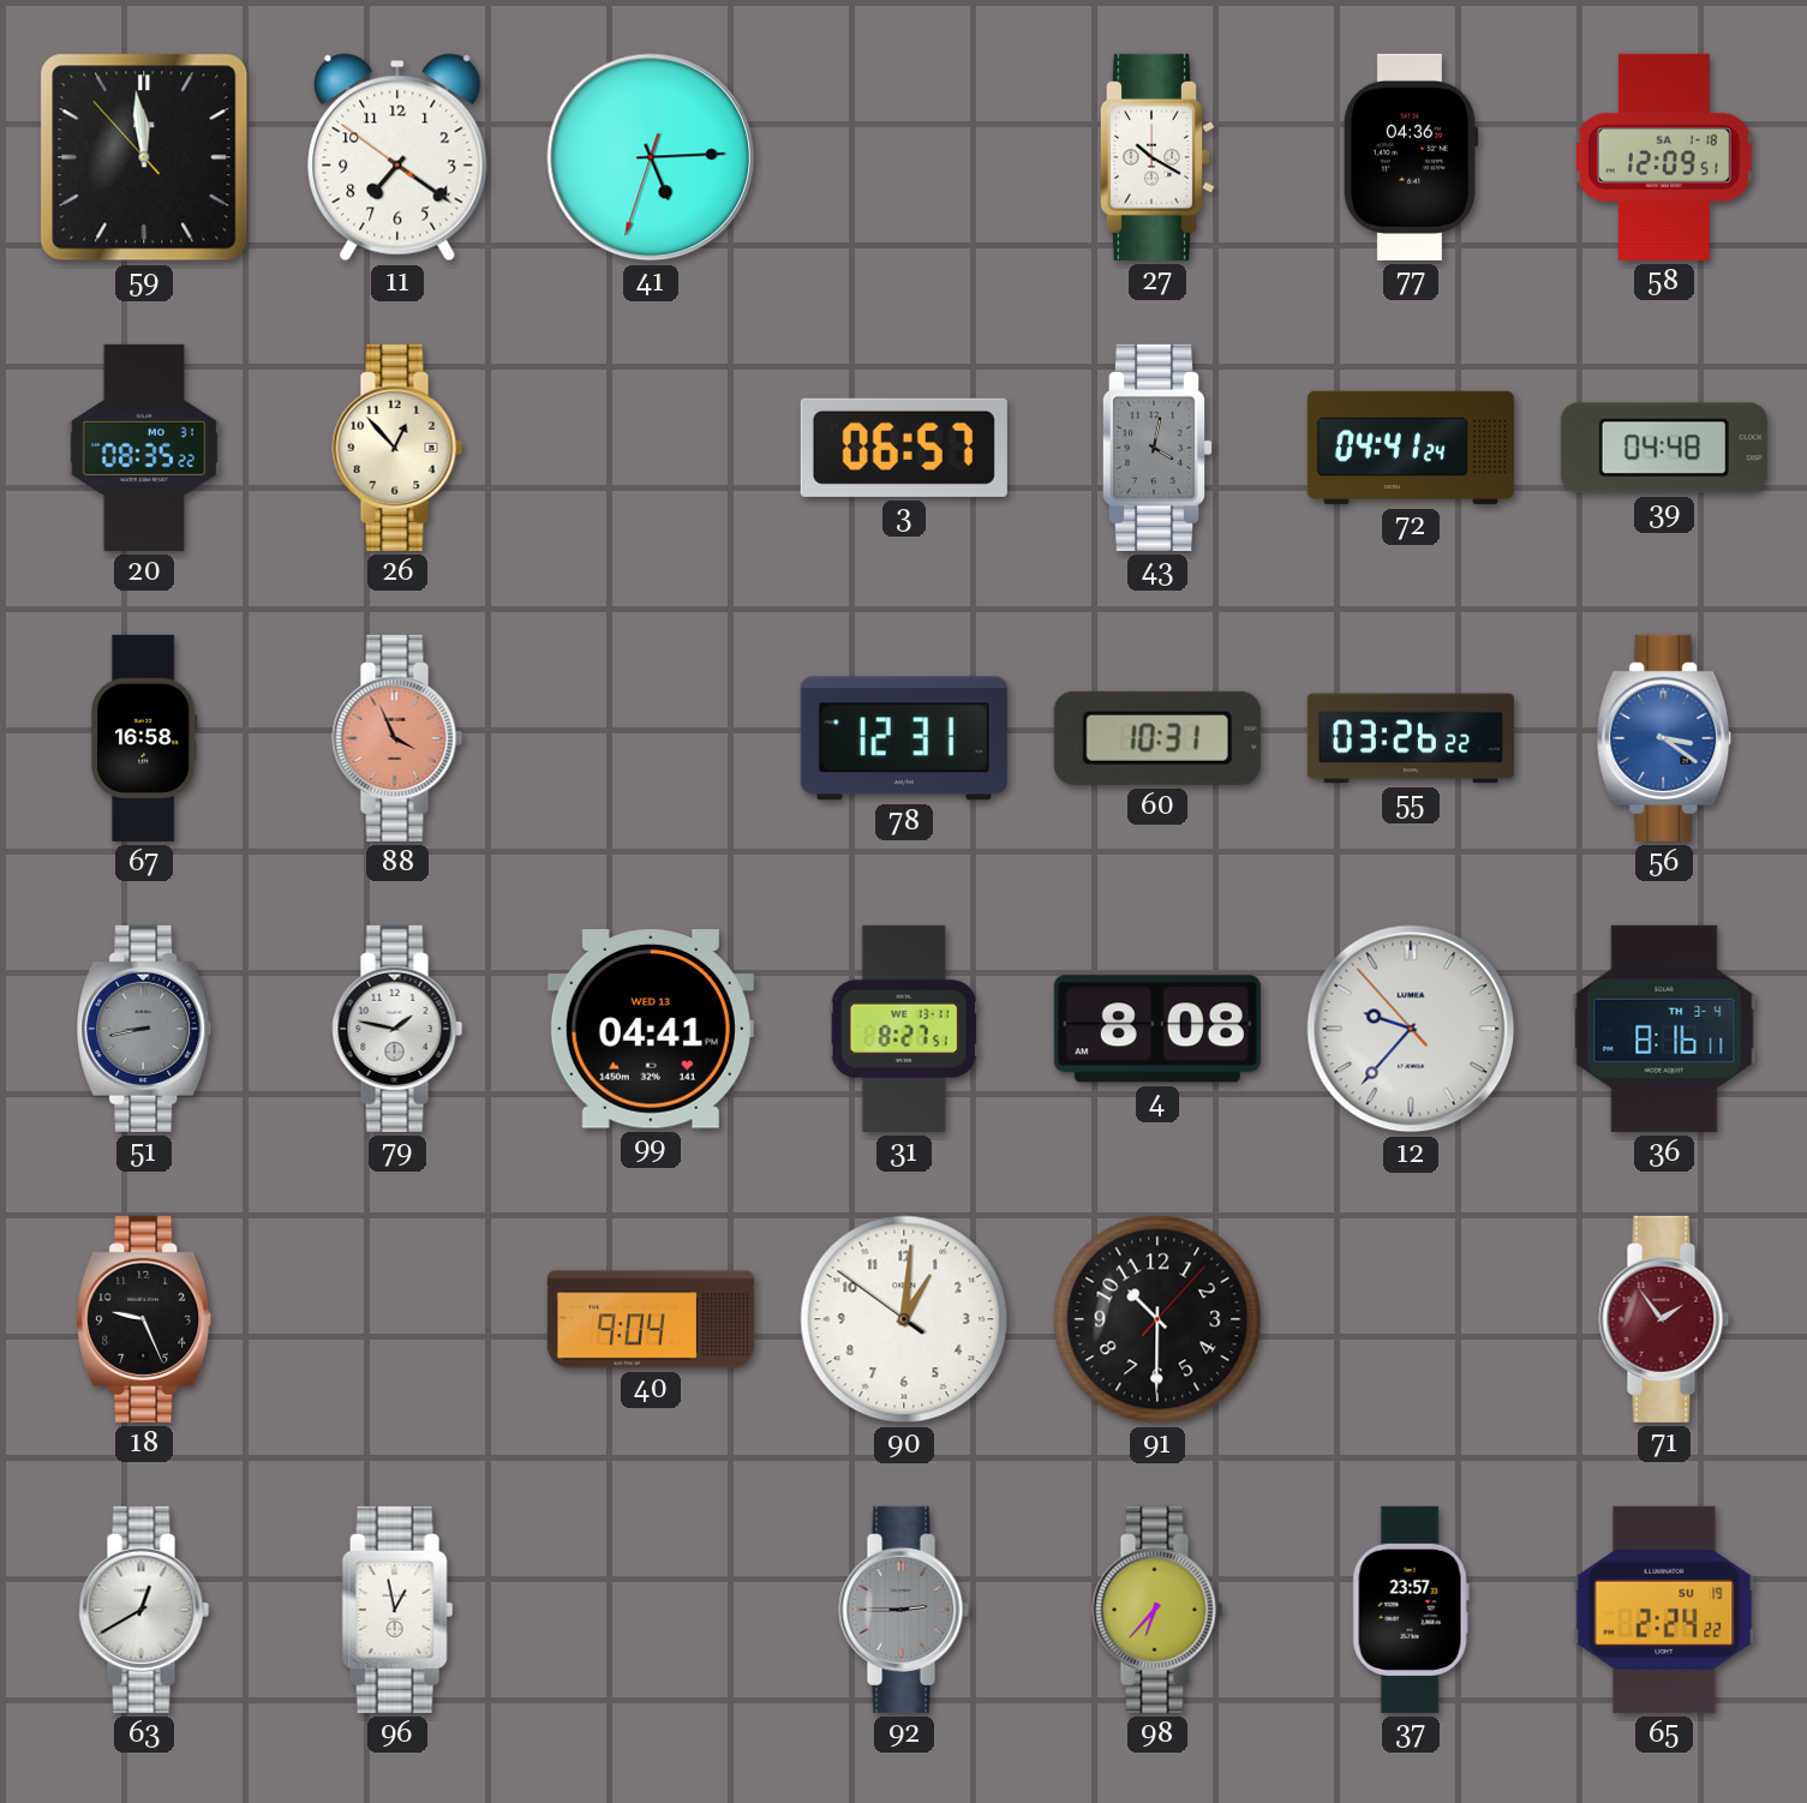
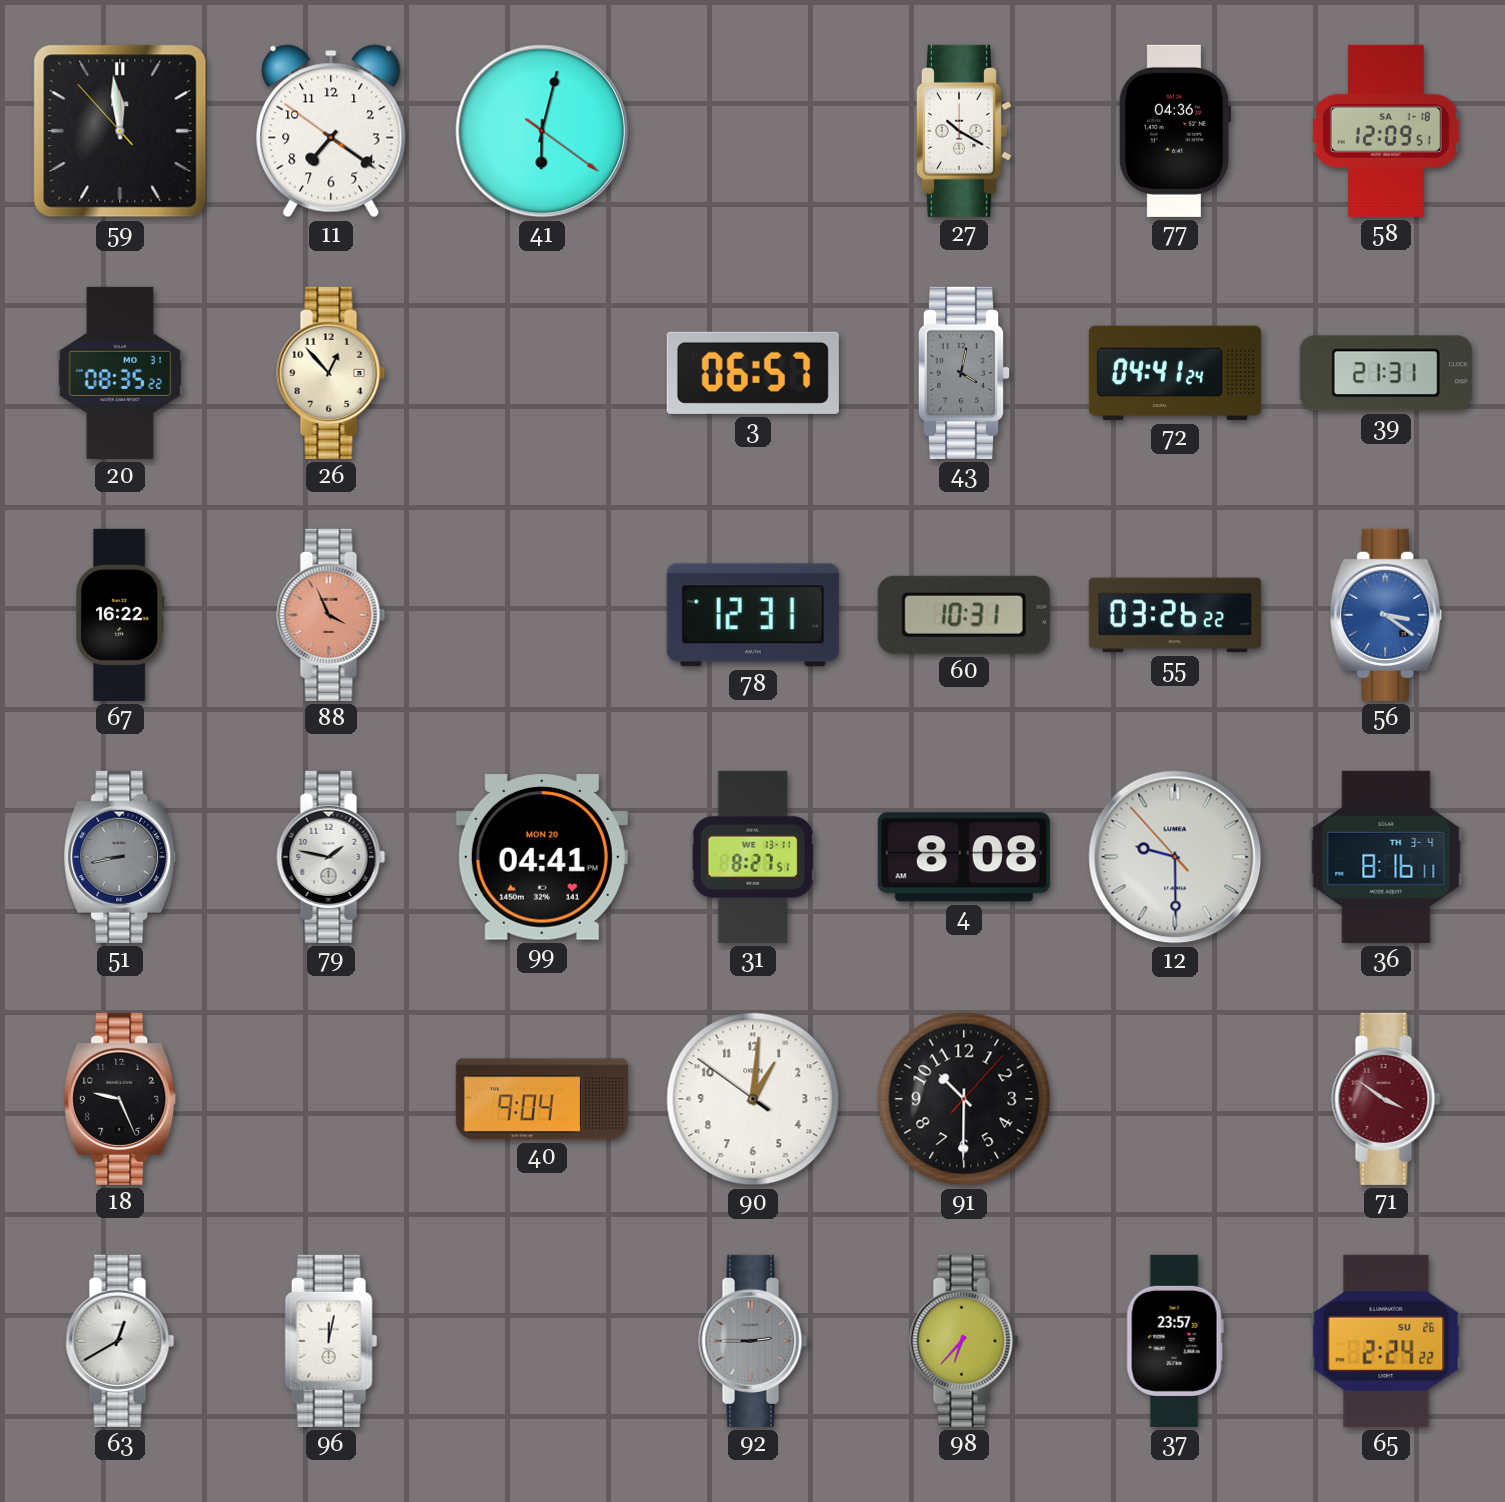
41: 5:14 -> 6:02 (542, 131)
39: 04:48 -> 21:31 (1386, 373)
67: 16:58 -> 16:22 (120, 615)
99 date: WED 13 -> MON 20 (542, 857)
12: 9:36 -> 9:29 (1175, 857)
71: 1:54 -> 3:51 (1386, 1099)
96: 12:58 -> 12:02 (331, 1341)
65 date: SU 19 -> SU 26 (1386, 1341)
